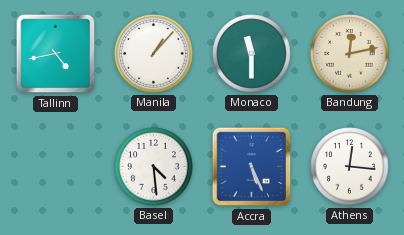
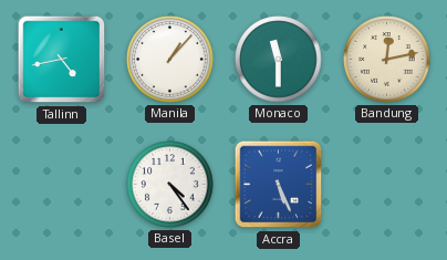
Basel: 4:29 -> 4:24 (170, 185)
Athens: 12:16 -> none (350, 167)
